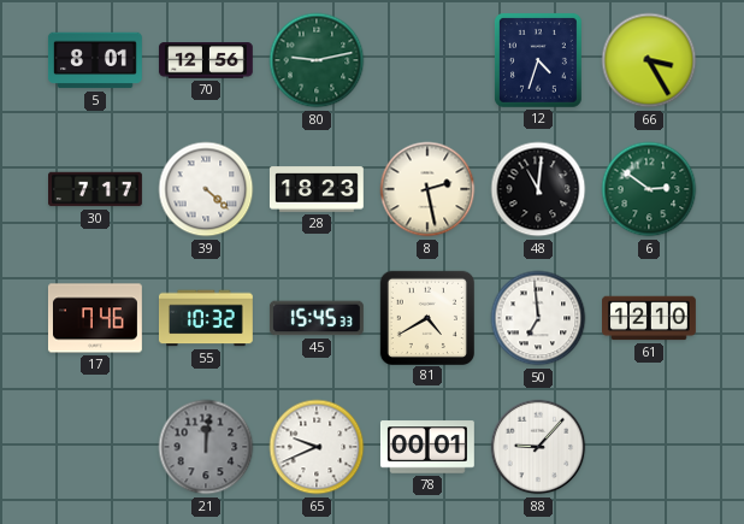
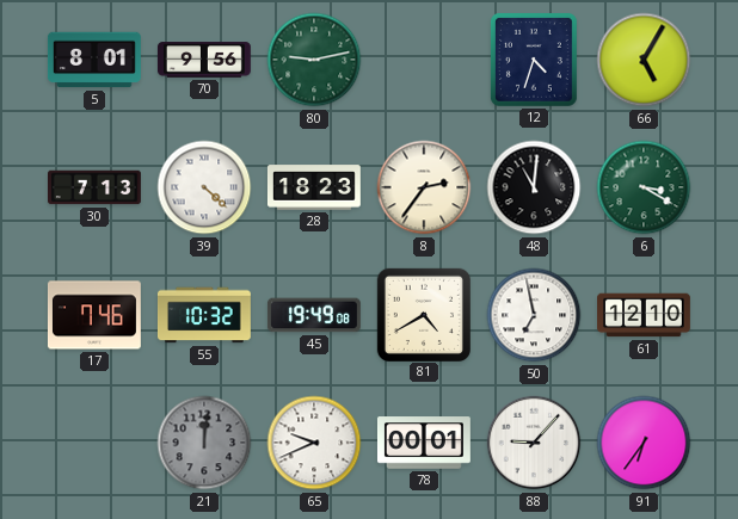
70: 12:56 -> 9:56 (204, 60)
66: 3:25 -> 5:05 (644, 60)
30: 7:17 -> 7:13 (96, 187)
8: 2:28 -> 2:36 (424, 187)
6: 2:51 -> 3:20 (644, 187)
45: 15:45 -> 19:49 (314, 315)
50: 6:59 -> 6:58 (534, 315)
91: none -> 6:36 (644, 443)
